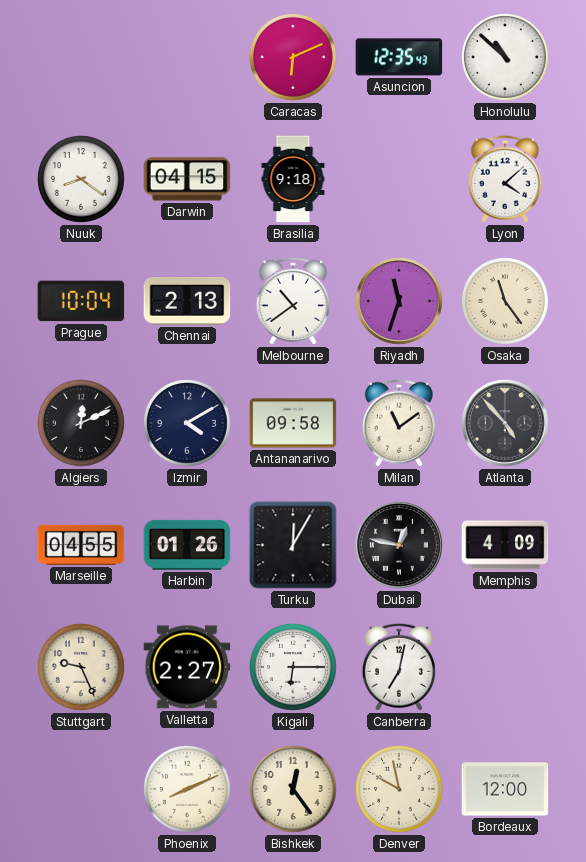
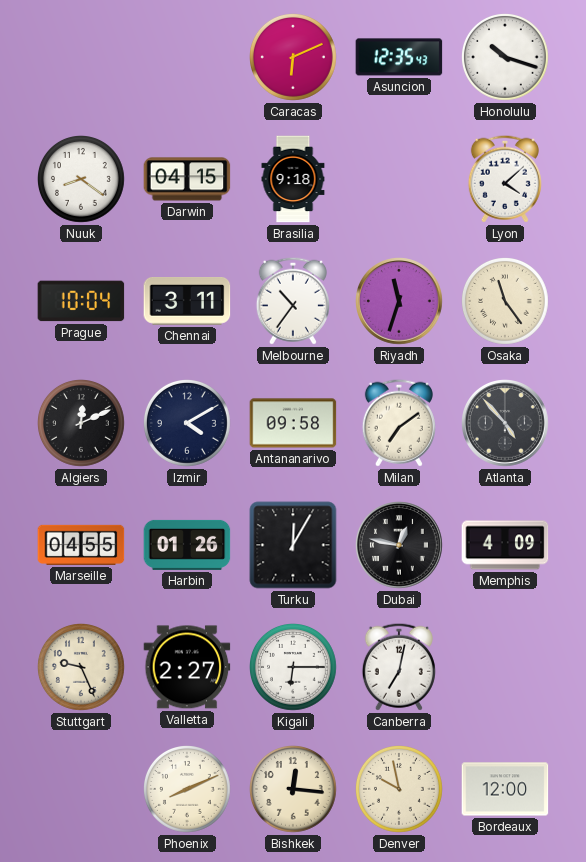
Honolulu: 10:52 -> 10:18 (506, 58)
Chennai: 2:13 -> 3:11 (187, 302)
Melbourne: 10:39 -> 10:36 (293, 301)
Milan: 11:09 -> 7:09 (399, 423)
Bishkek: 12:24 -> 12:16 (294, 790)
